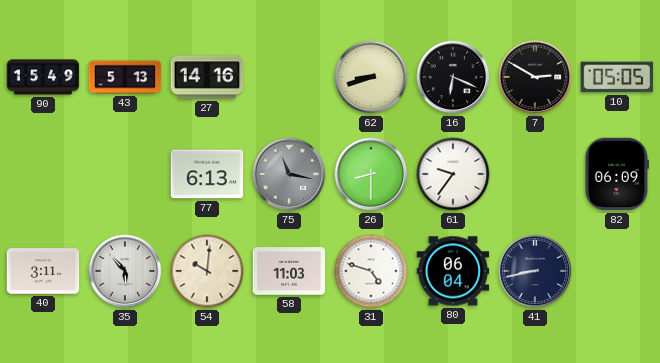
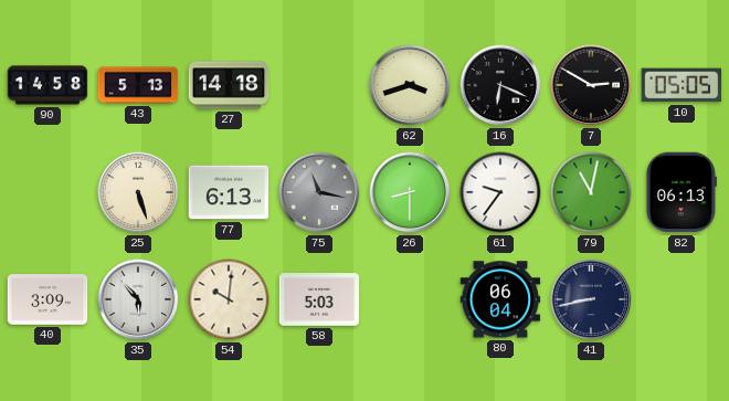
90: 15:49 -> 14:58 (47, 85)
27: 14:16 -> 14:18 (229, 85)
62: 8:42 -> 3:42 (410, 85)
25: none -> 5:27 (138, 192)
79: none -> 11:02 (591, 192)
82: 06:09 -> 06:13 (682, 192)
40: 3:11 -> 3:09 (47, 299)
58: 11:03 -> 5:03 (319, 299)
31: 4:48 -> none (371, 271)
